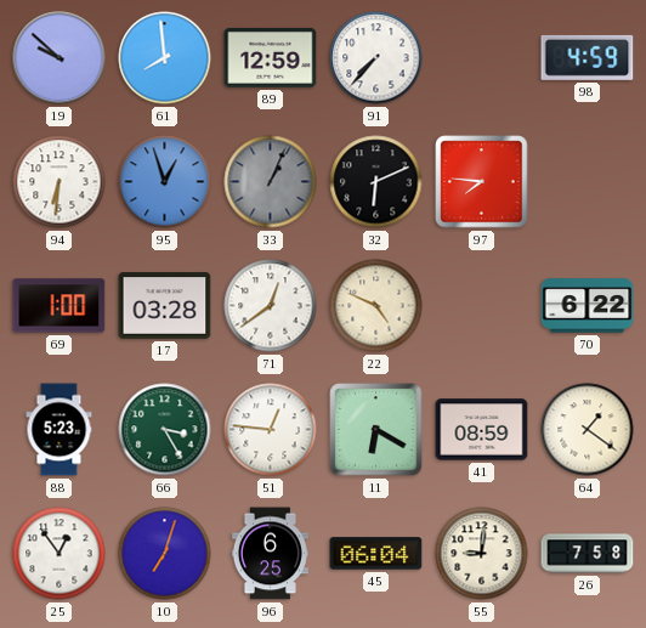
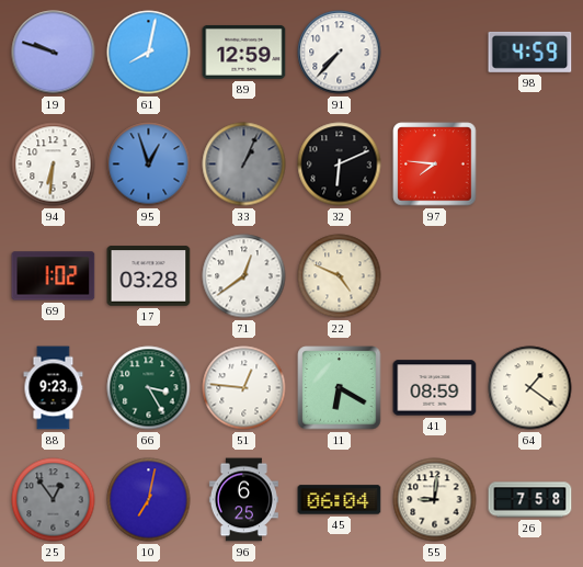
19: 9:52 -> 9:48 (54, 53)
61: 7:59 -> 8:02 (149, 53)
69: 1:00 -> 1:02 (54, 276)
70: 6:22 -> none (588, 306)
88: 5:23 -> 9:23 (54, 388)
25 dial: white -> grey (54, 500)
10: 7:03 -> 7:02 (149, 500)
